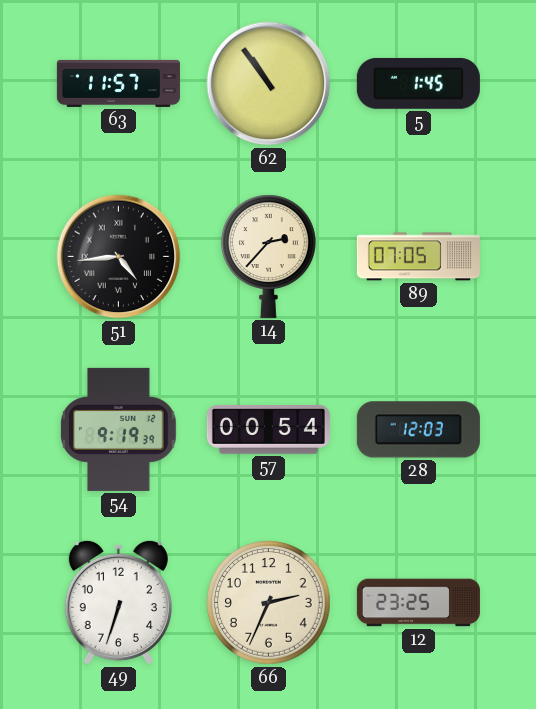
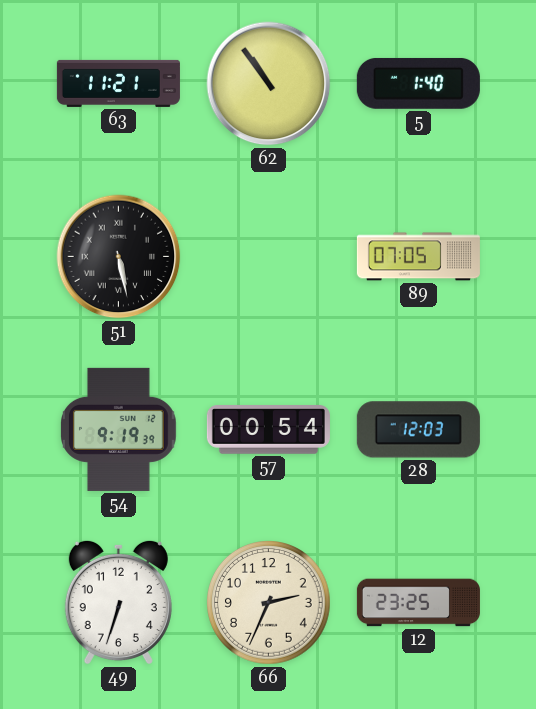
63: 11:57 -> 11:21 (118, 83)
5: 1:45 -> 1:40 (418, 83)
51: 4:44 -> 5:28 (119, 257)
14: 2:37 -> none (268, 256)
